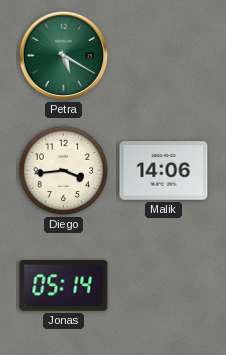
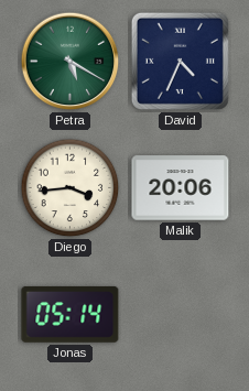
David: none -> 4:34 (180, 61)
Malik: 14:06 -> 20:06 (181, 188)
